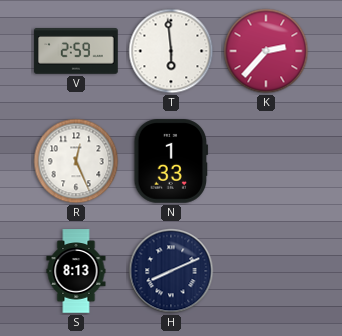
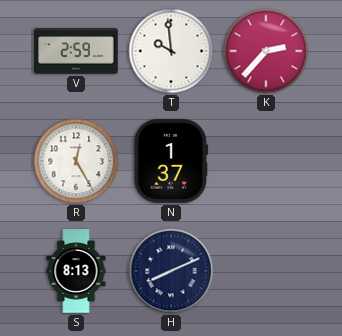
T: 5:59 -> 9:59 (171, 51)
R: 12:26 -> 12:25 (76, 161)
N: 1:33 -> 1:37 (171, 161)
